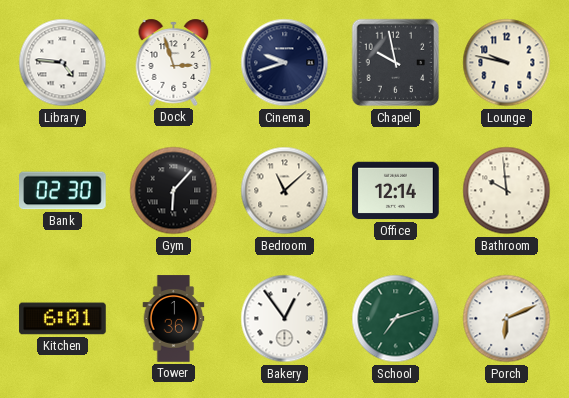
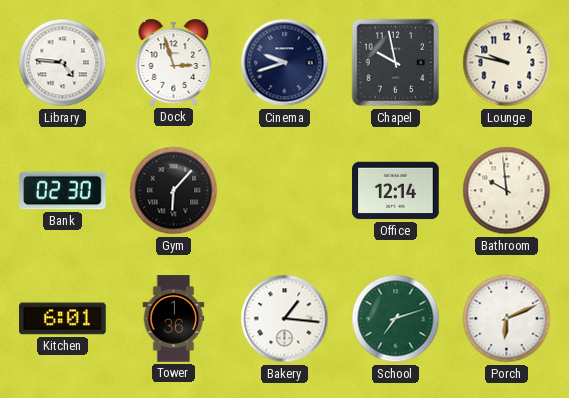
Bedroom: 11:08 -> none (285, 191)
Bakery: 12:54 -> 1:16 (285, 319)
